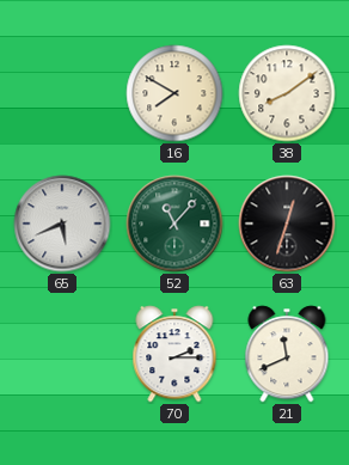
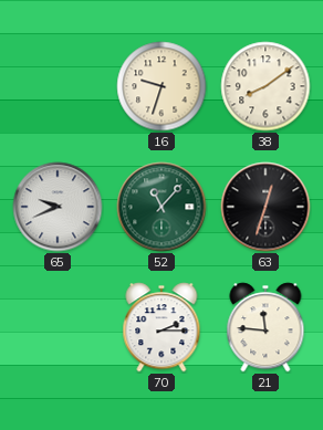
16: 7:50 -> 9:33 (161, 86)
65: 5:41 -> 9:41 (58, 207)
21: 11:41 -> 11:46 (265, 327)
